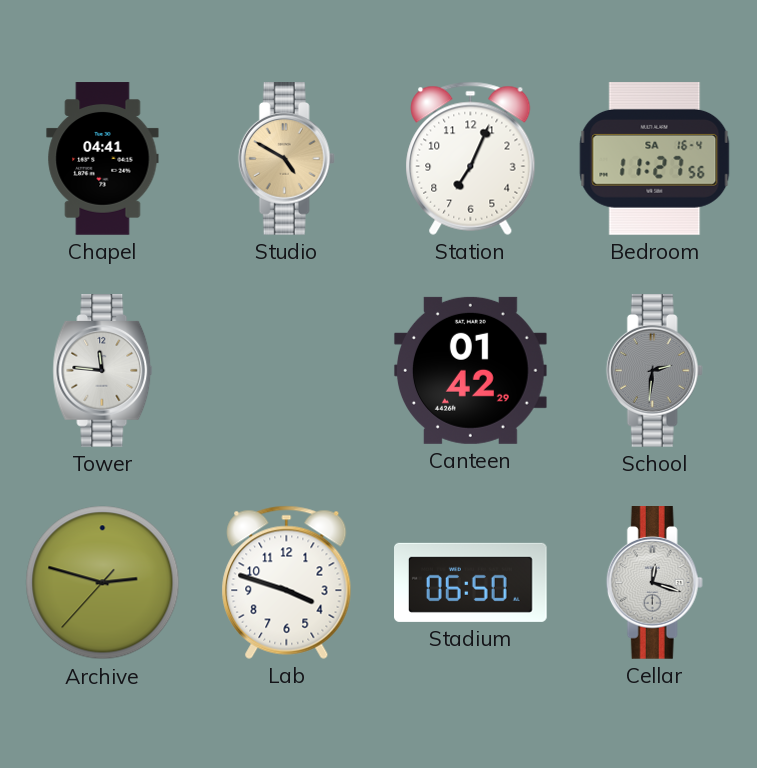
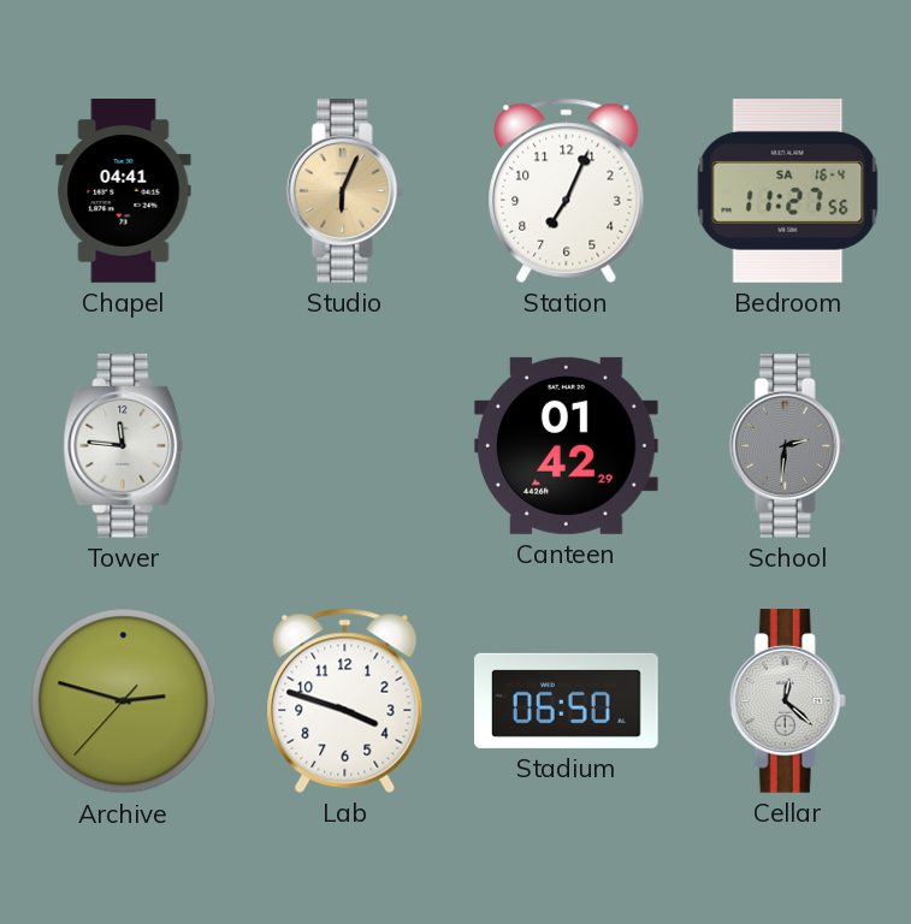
Studio: 4:50 -> 6:04 (344, 191)
Cellar: 12:18 -> 12:22 (787, 701)
